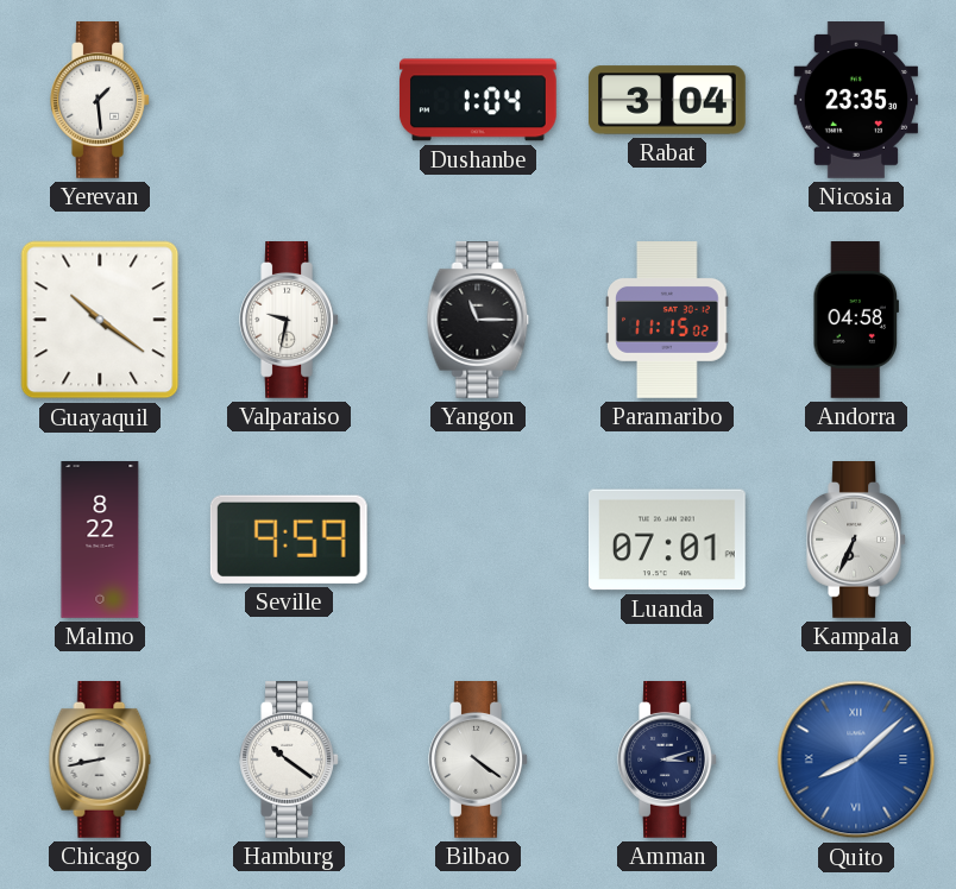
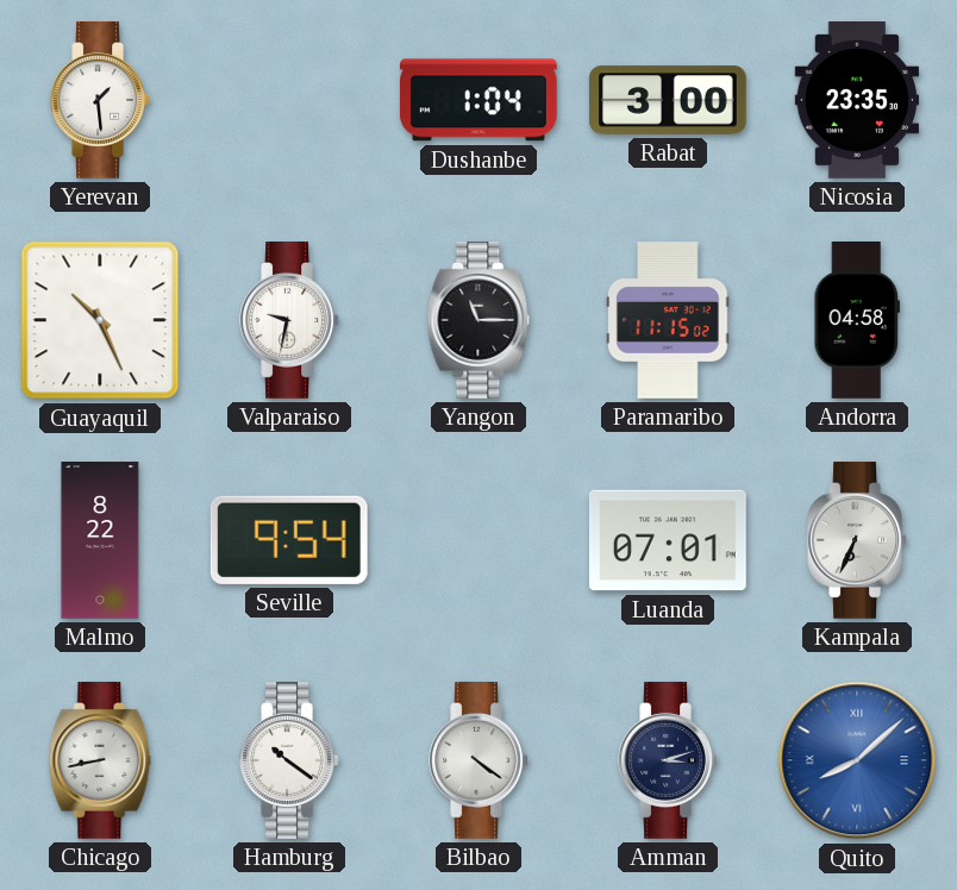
Rabat: 3:04 -> 3:00 (669, 100)
Guayaquil: 10:21 -> 10:26 (100, 320)
Seville: 9:59 -> 9:54 (289, 540)
